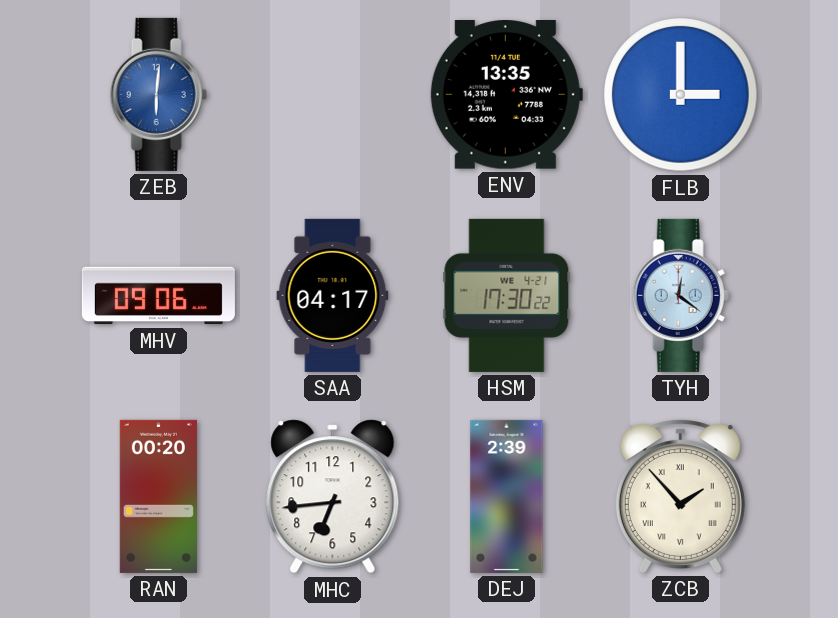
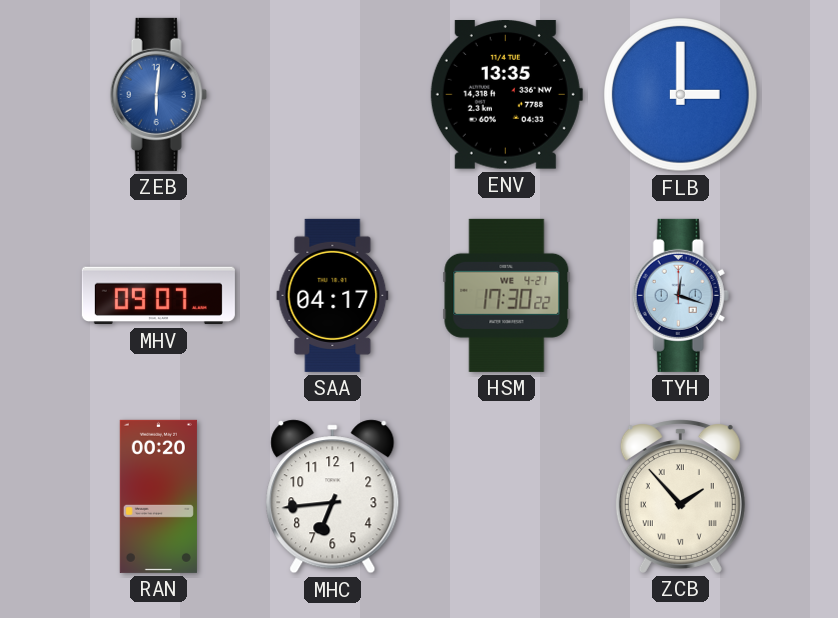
MHV: 09:06 -> 09:07 (158, 296)
TYH: 12:21 -> 12:18 (680, 295)
DEJ: 2:39 -> none (507, 496)
